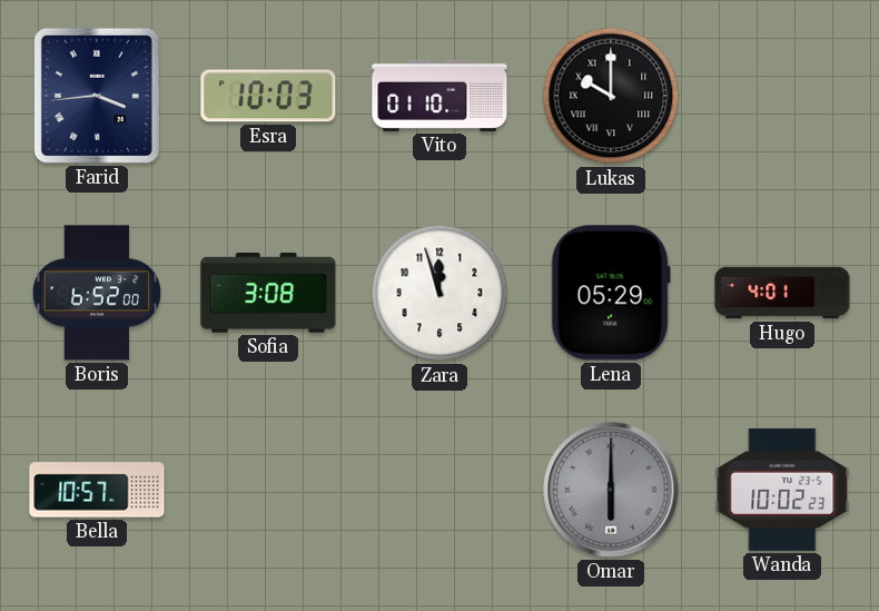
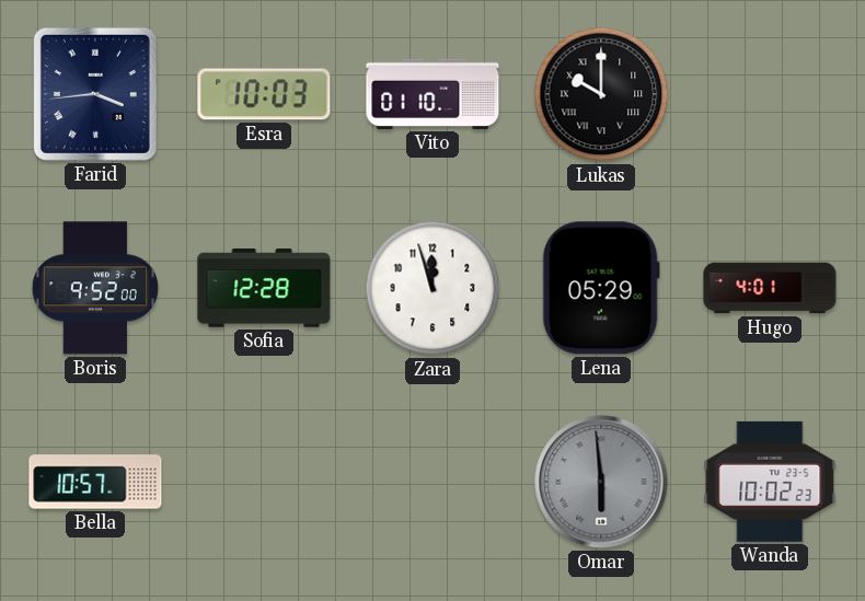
Boris: 6:52 -> 9:52 (94, 288)
Sofia: 3:08 -> 12:28 (264, 289)
Omar: 6:00 -> 5:59 (601, 482)
